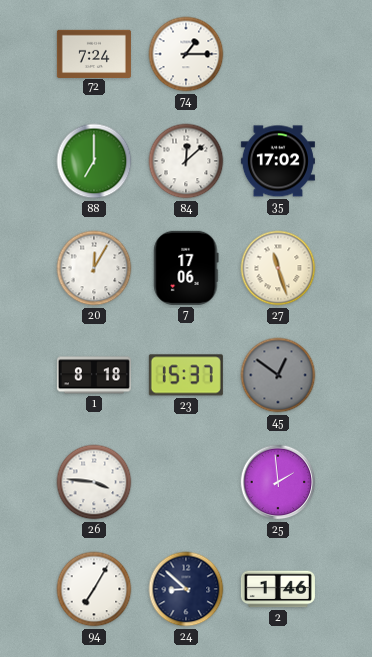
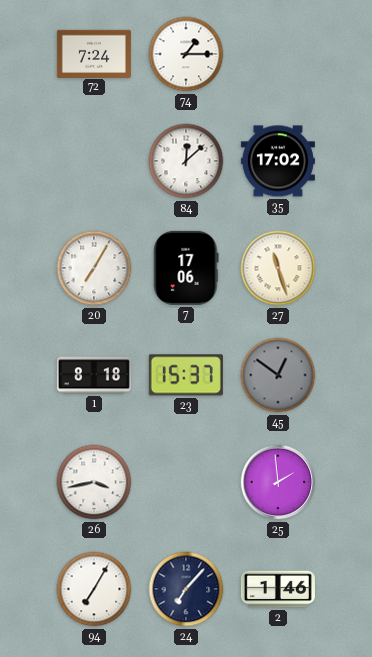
88: 7:00 -> none (94, 161)
20: 12:05 -> 7:05 (94, 268)
26: 3:46 -> 3:43 (94, 482)
24: 8:52 -> 7:07 (186, 589)
